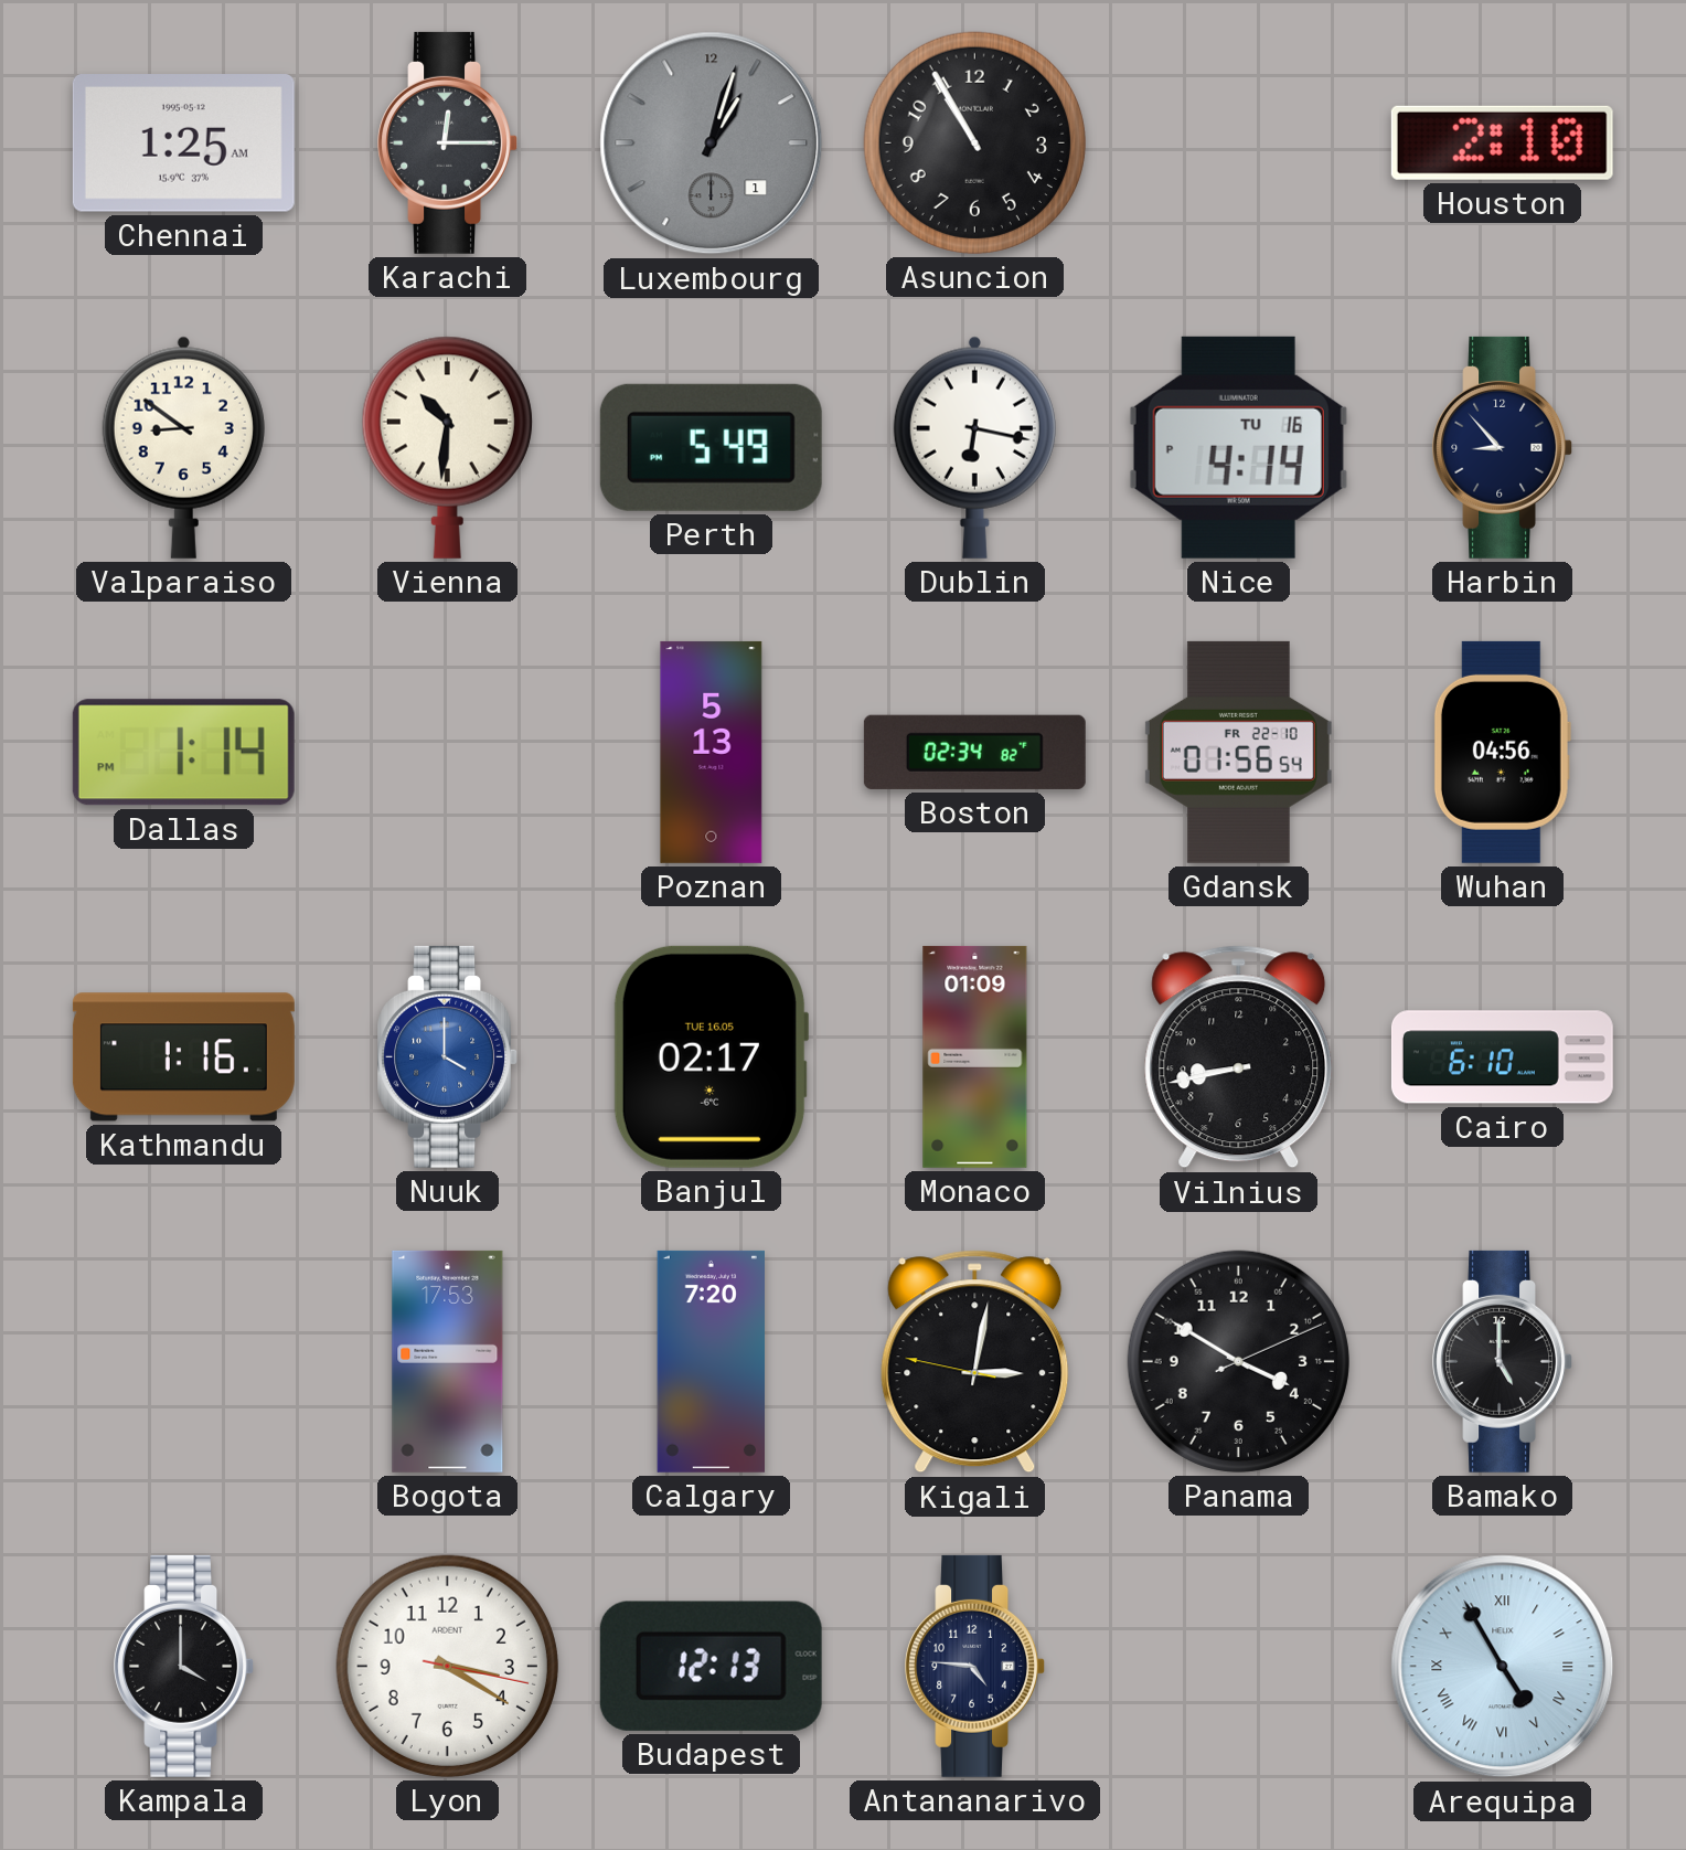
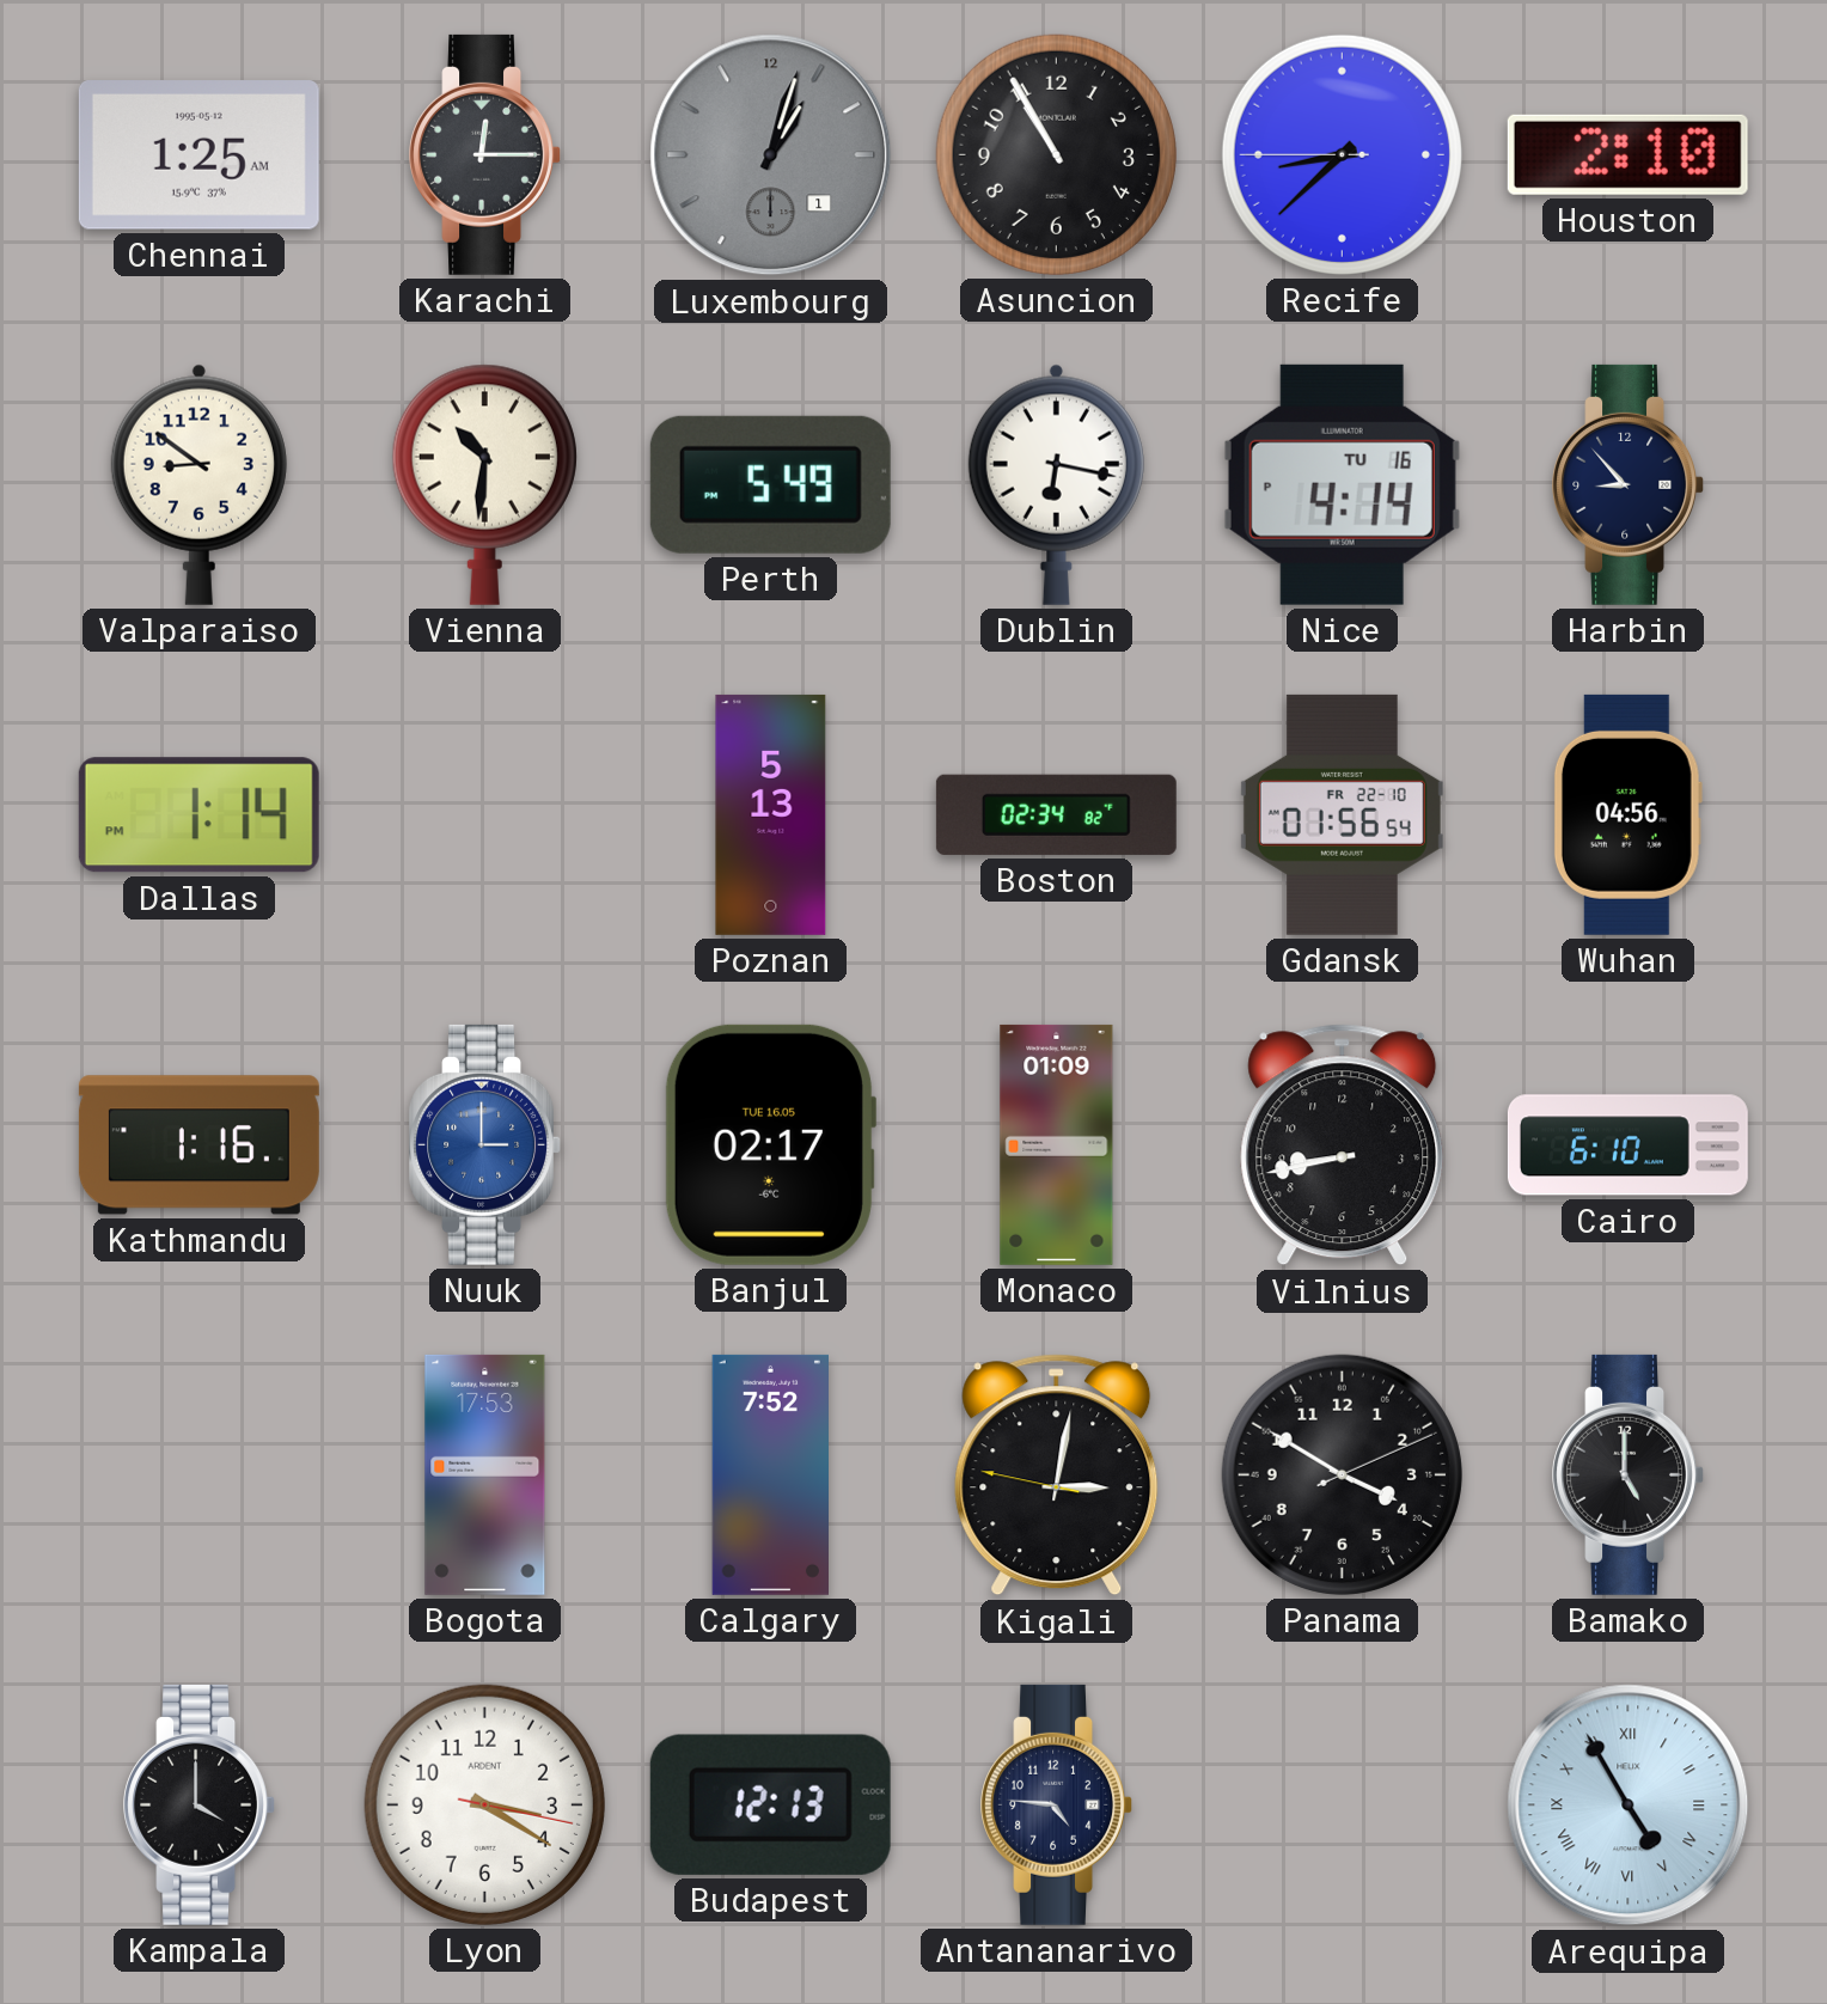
Recife: none -> 8:37 (1342, 154)
Nuuk: 4:00 -> 3:00 (484, 1144)
Calgary: 7:20 -> 7:52 (770, 1474)
